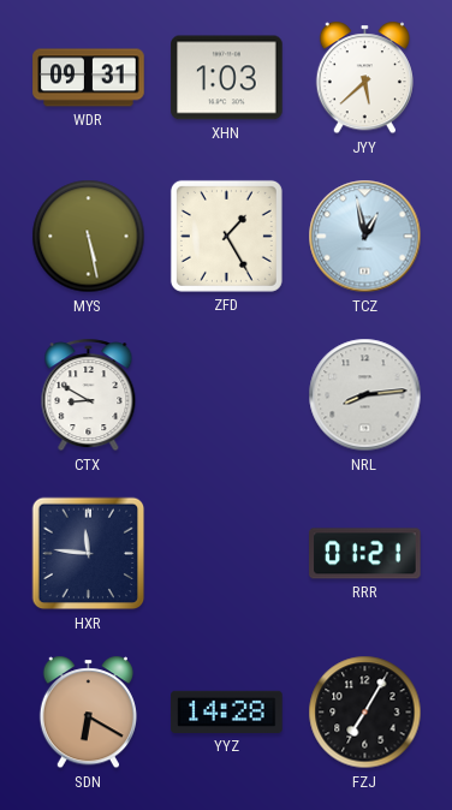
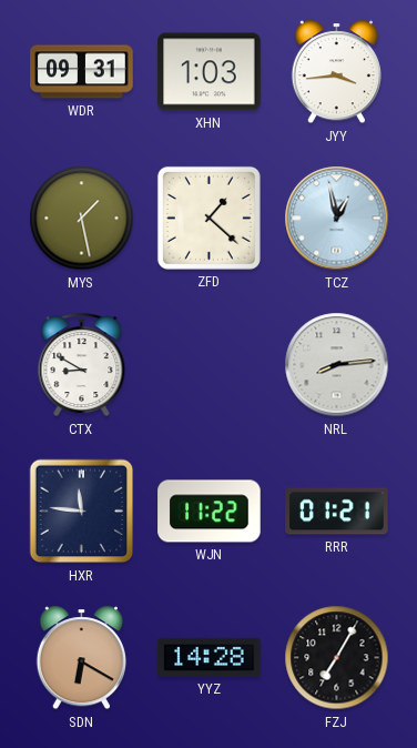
JYY: 5:38 -> 3:44 (336, 72)
MYS: 5:28 -> 1:28 (82, 219)
ZFD: 1:25 -> 1:22 (208, 218)
WJN: none -> 11:22 (210, 512)
